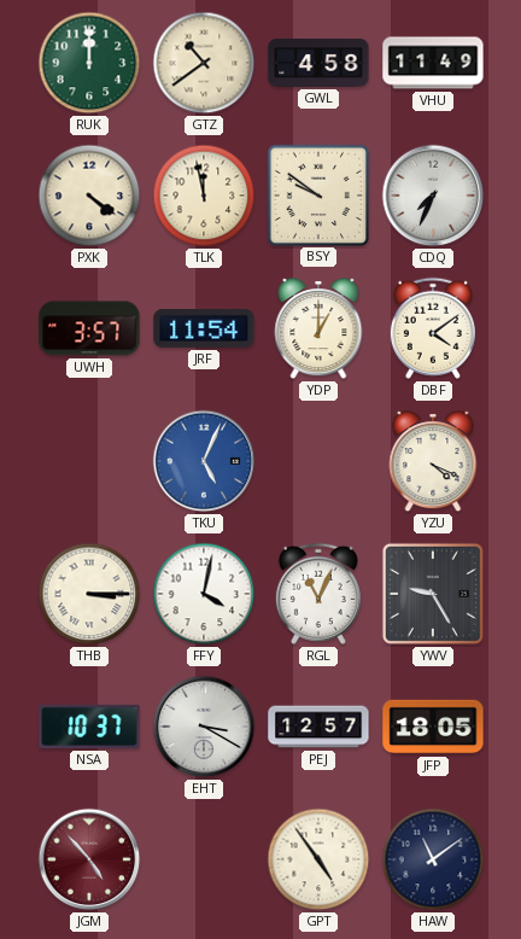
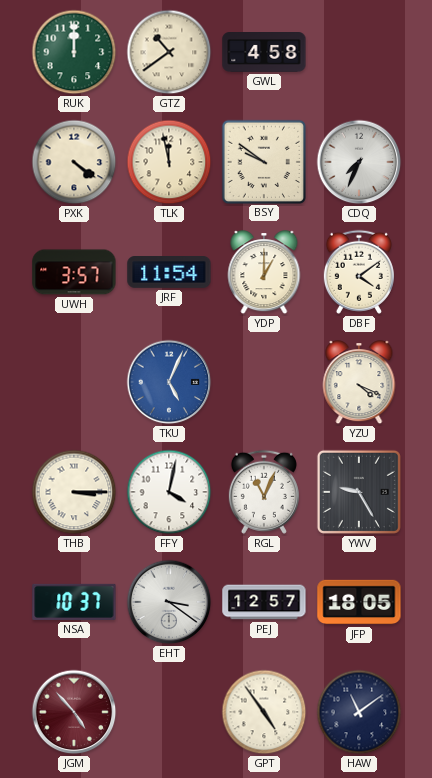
VHU: 11:49 -> none (433, 63)
EHT: 3:20 -> 3:21 (169, 602)
